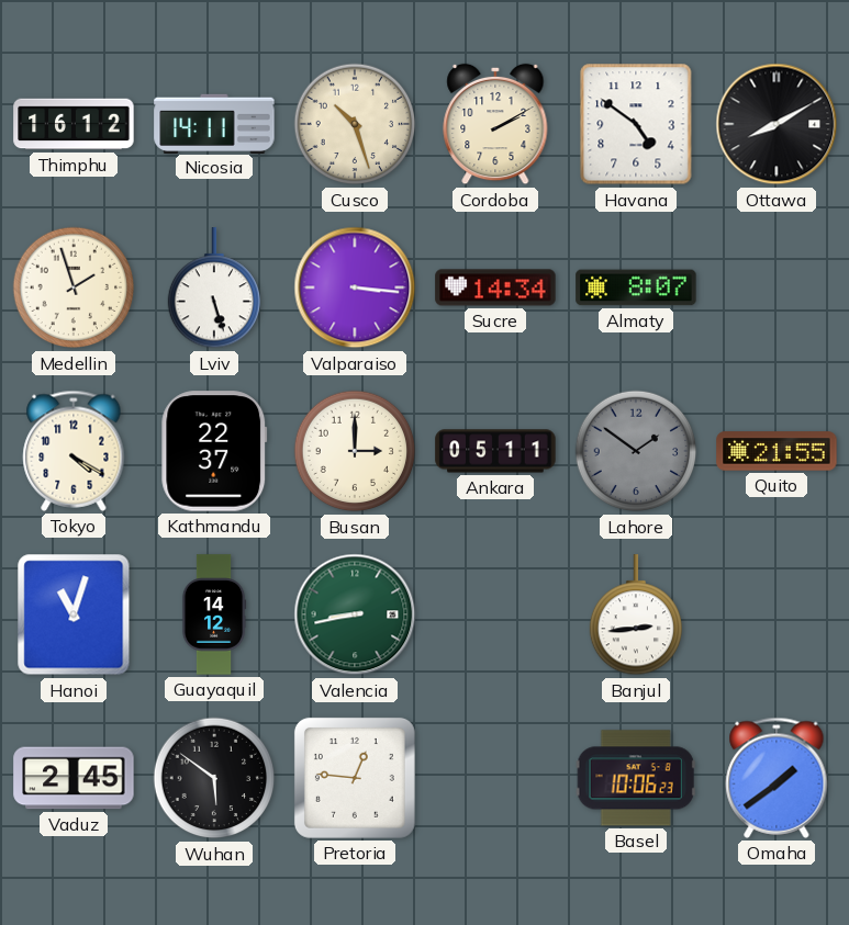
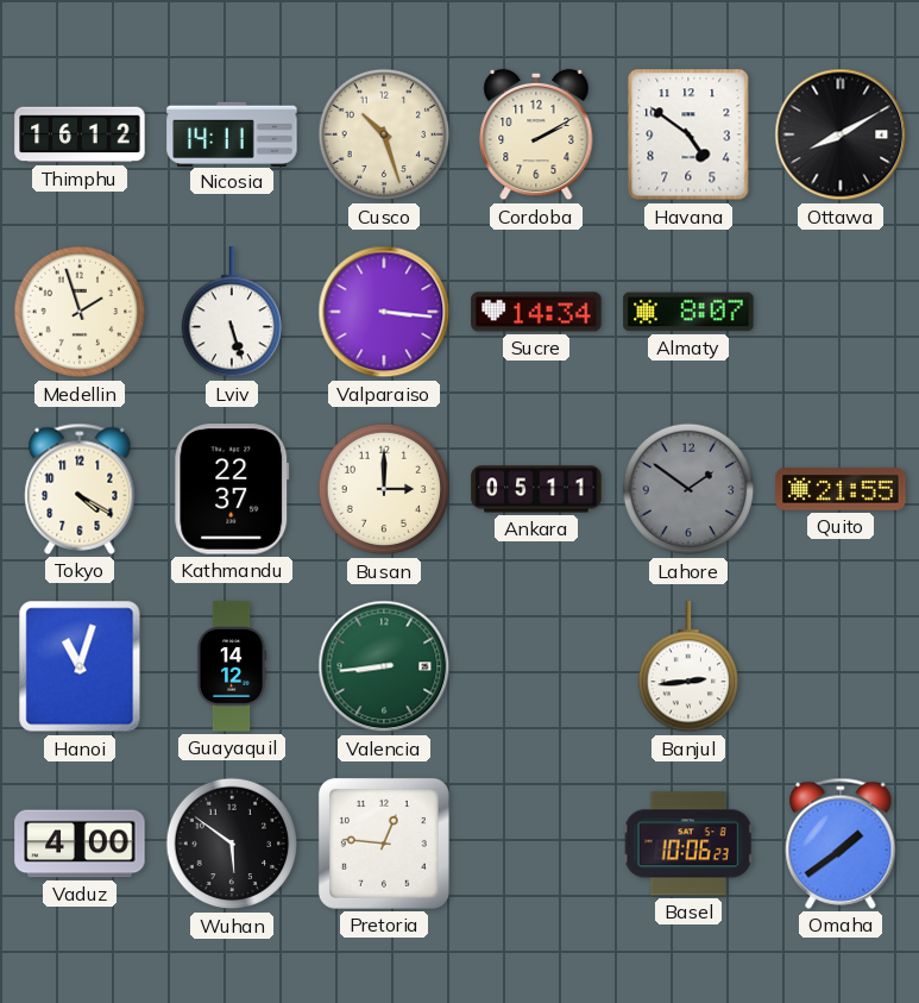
Valencia: 8:43 -> 8:44 (384, 666)
Vaduz: 2:45 -> 4:00 (80, 844)
